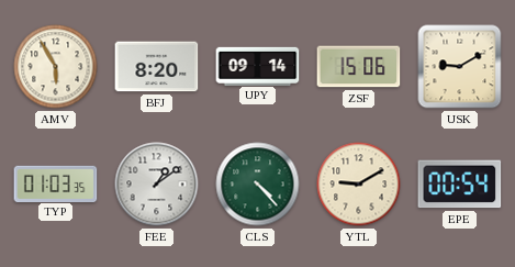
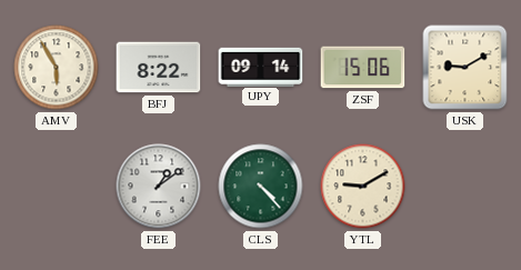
BFJ: 8:20 -> 8:22 (159, 68)
TYP: 01:03 -> none (56, 183)
EPE: 00:54 -> none (460, 185)
